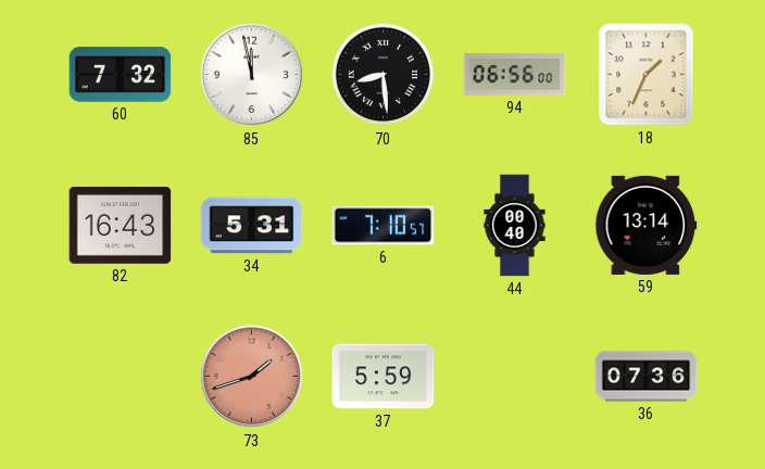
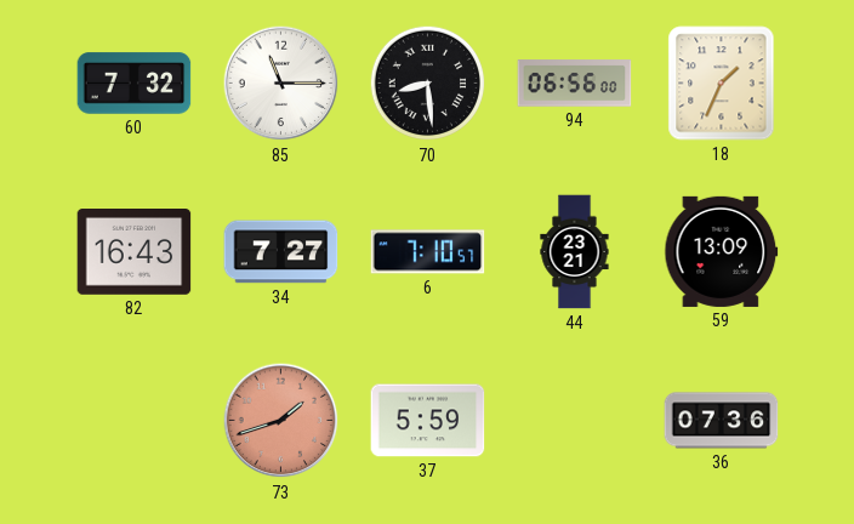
85: 11:58 -> 11:15 (281, 84)
34: 5:31 -> 7:27 (281, 252)
44: 00:40 -> 23:21 (575, 252)
59: 13:14 -> 13:09 (722, 251)
